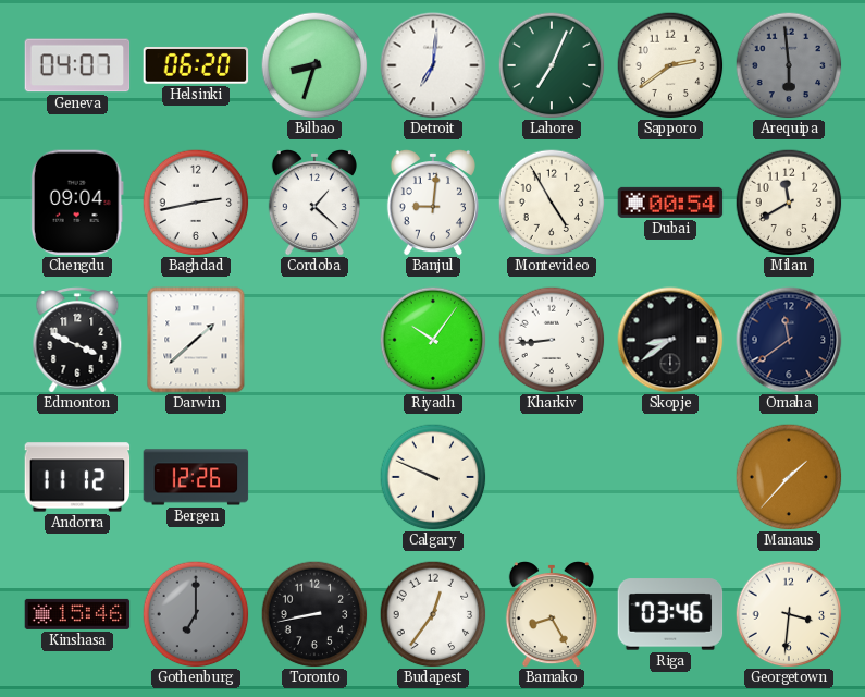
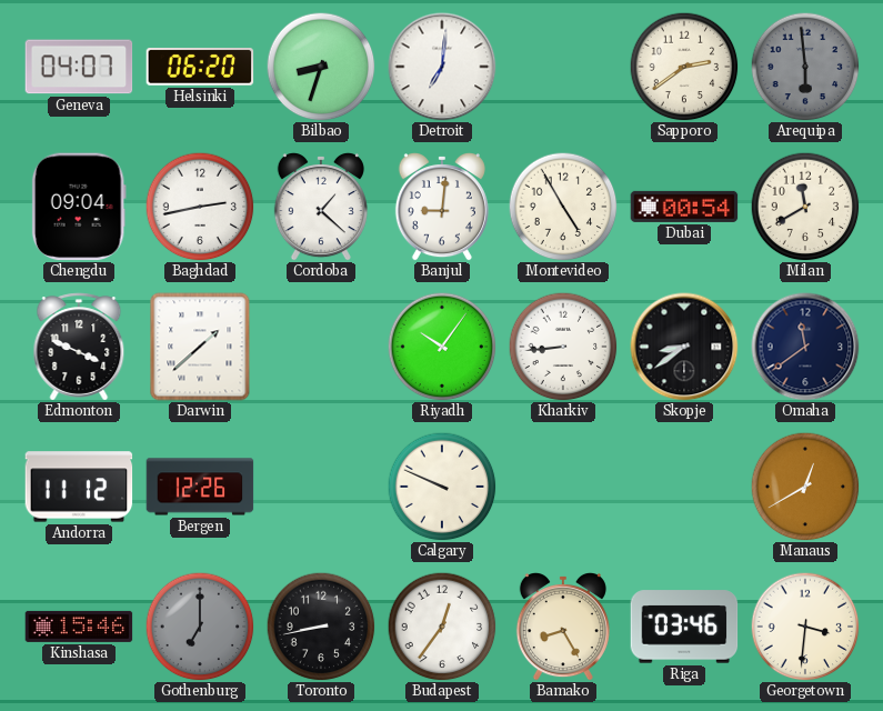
Lahore: 7:04 -> none (552, 65)
Manaus: 1:37 -> 12:40 (805, 487)
